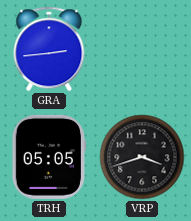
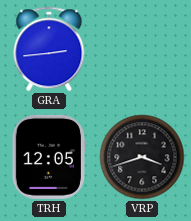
TRH: 05:05 -> 12:05 (48, 157)
